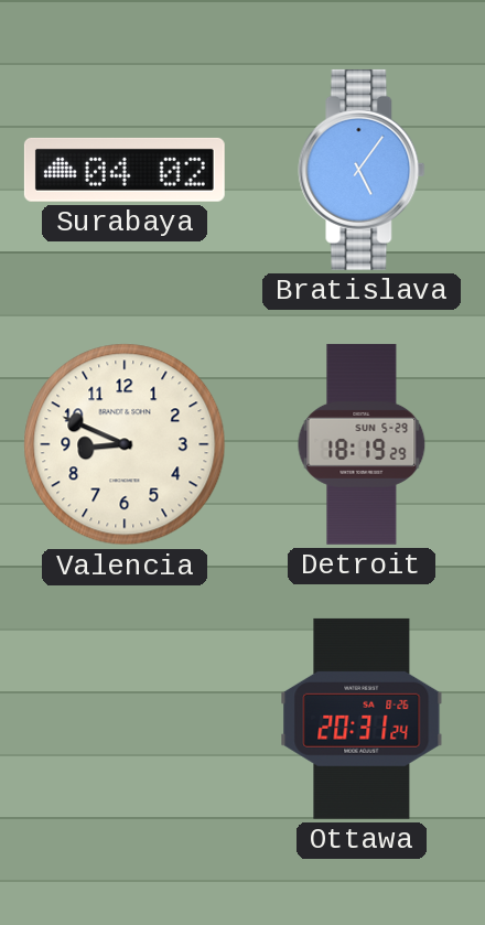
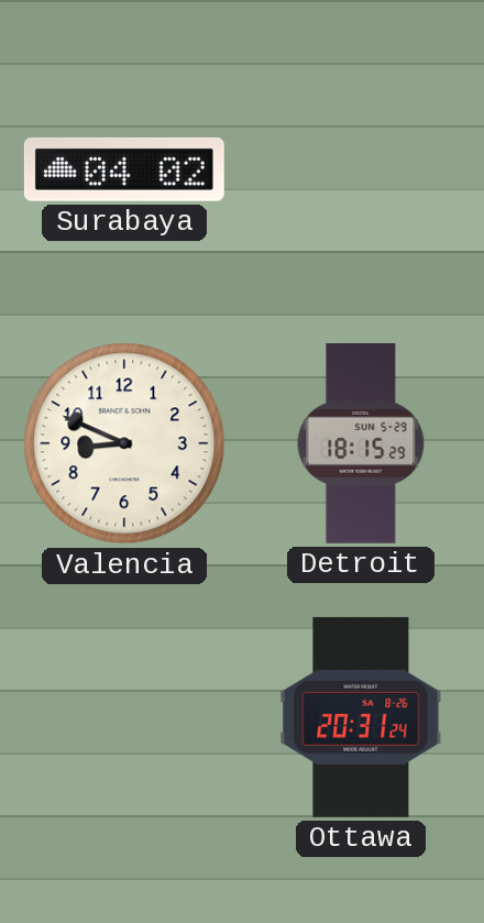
Bratislava: 5:06 -> none (362, 170)
Detroit: 18:19 -> 18:15 (361, 443)
